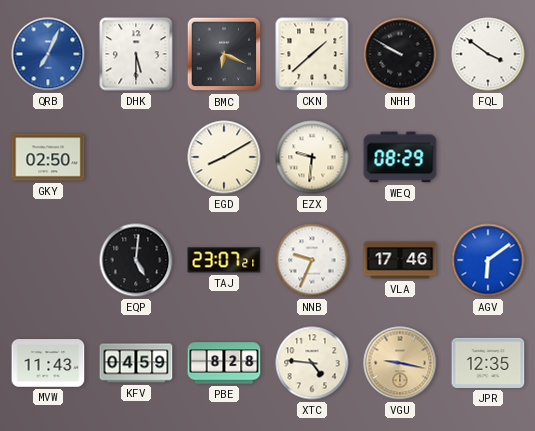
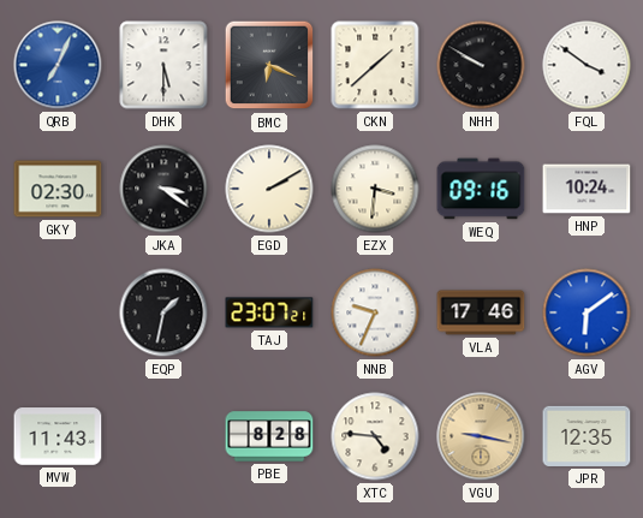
GKY: 02:50 -> 02:30 (58, 189)
JKA: none -> 3:21 (163, 189)
EGD: 8:10 -> 2:10 (269, 189)
EZX: 9:31 -> 3:31 (375, 189)
WEQ: 08:29 -> 09:16 (481, 189)
HNP: none -> 10:24 (587, 189)
EQP: 5:01 -> 1:32 (163, 312)
KFV: 04:59 -> none (136, 363)
